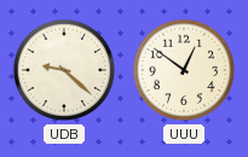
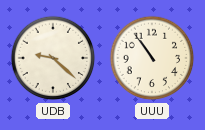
UUU: 12:51 -> 10:54 (152, 58)
